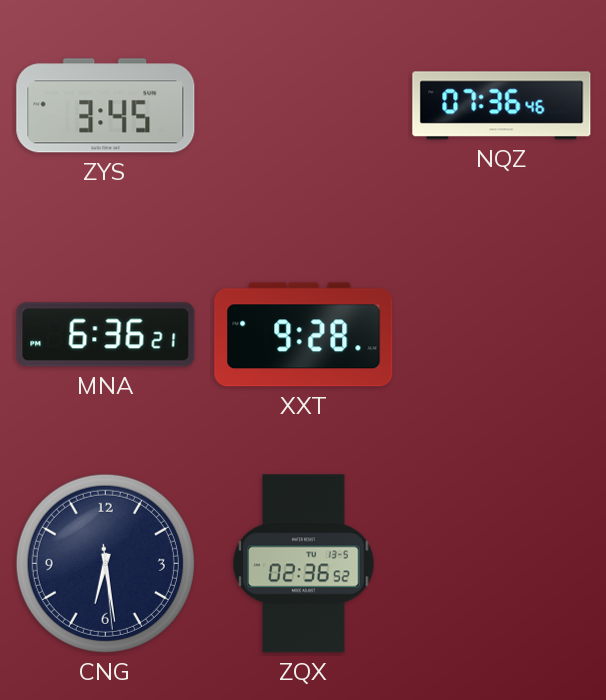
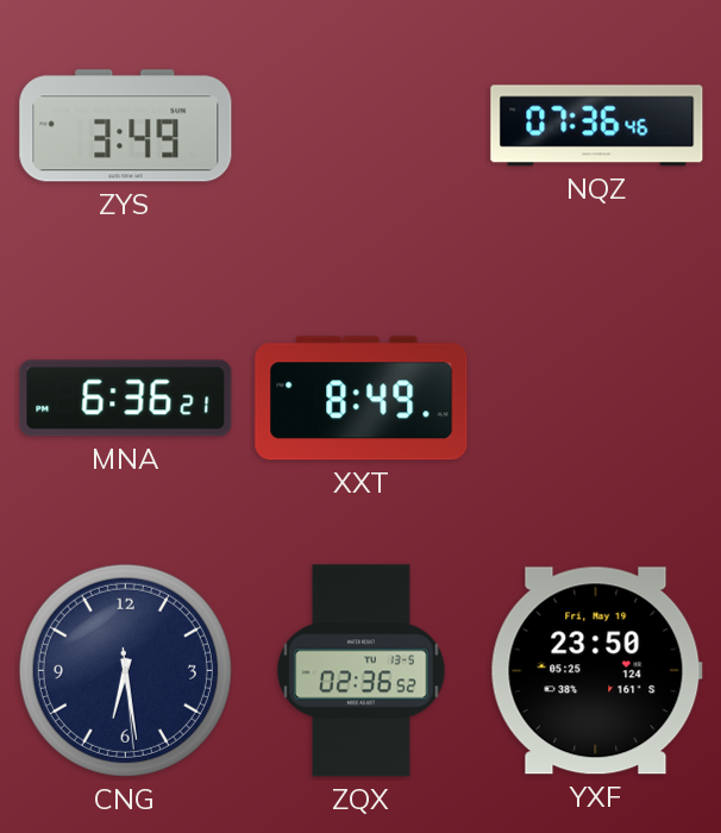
ZYS: 3:45 -> 3:49 (126, 126)
XXT: 9:28 -> 8:49 (362, 399)
YXF: none -> 23:50 (596, 671)
